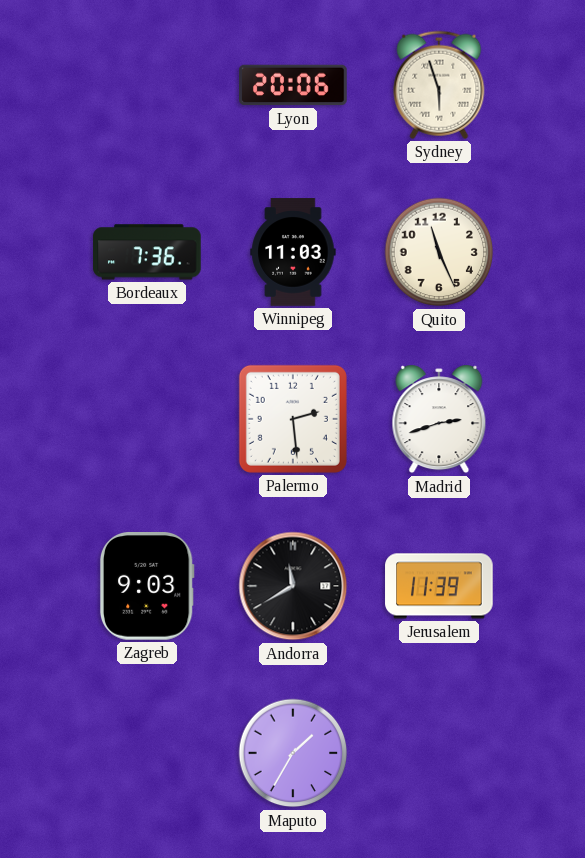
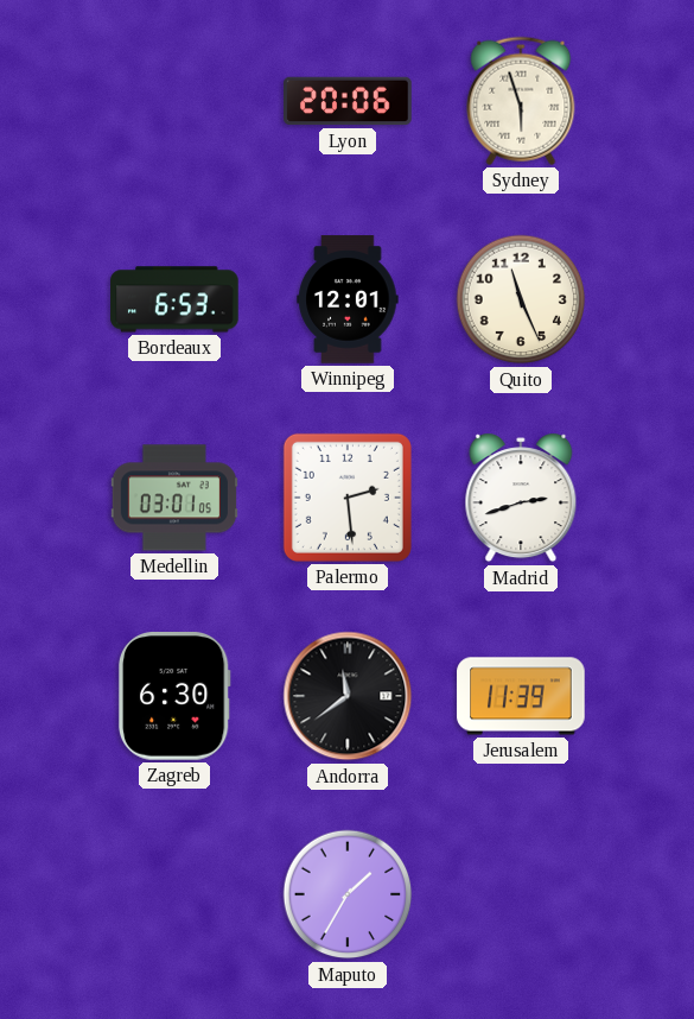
Bordeaux: 7:36 -> 6:53 (174, 299)
Winnipeg: 11:03 -> 12:01 (348, 299)
Medellin: none -> 03:01 (174, 498)
Zagreb: 9:03 -> 6:30 (174, 696)
Andorra: 11:40 -> 11:39 (348, 696)
